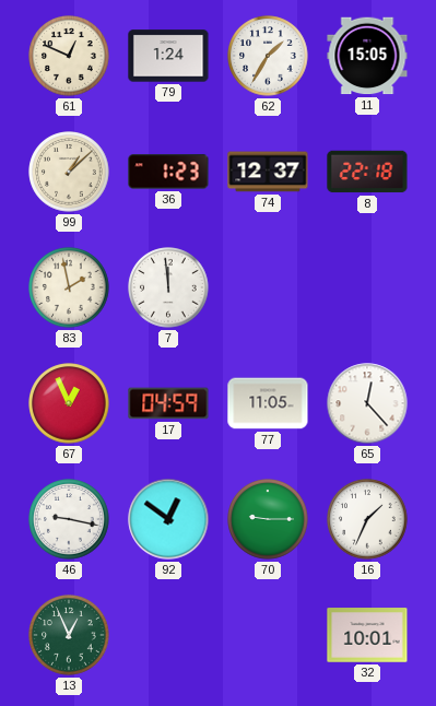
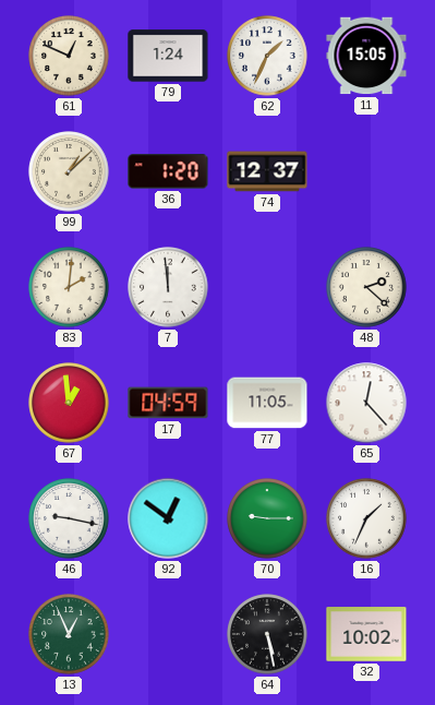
62: 1:35 -> 1:34 (267, 56)
36: 1:23 -> 1:20 (168, 171)
8: 22:18 -> none (367, 172)
83: 1:58 -> 2:01 (69, 287)
48: none -> 2:22 (366, 287)
67: 12:56 -> 12:59 (69, 403)
64: none -> 5:28 (267, 634)
32: 10:01 -> 10:02 (366, 634)
